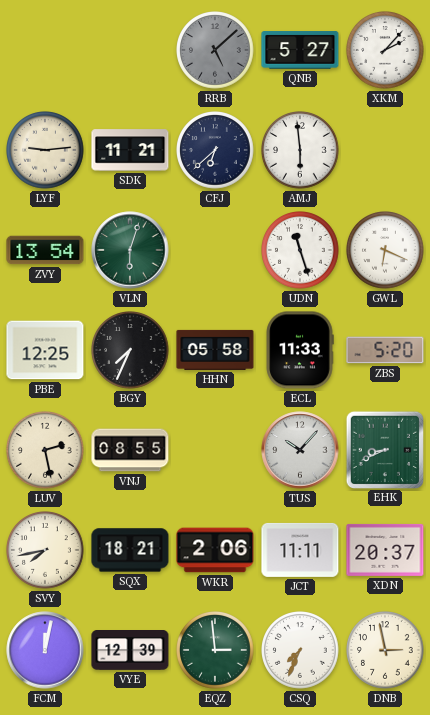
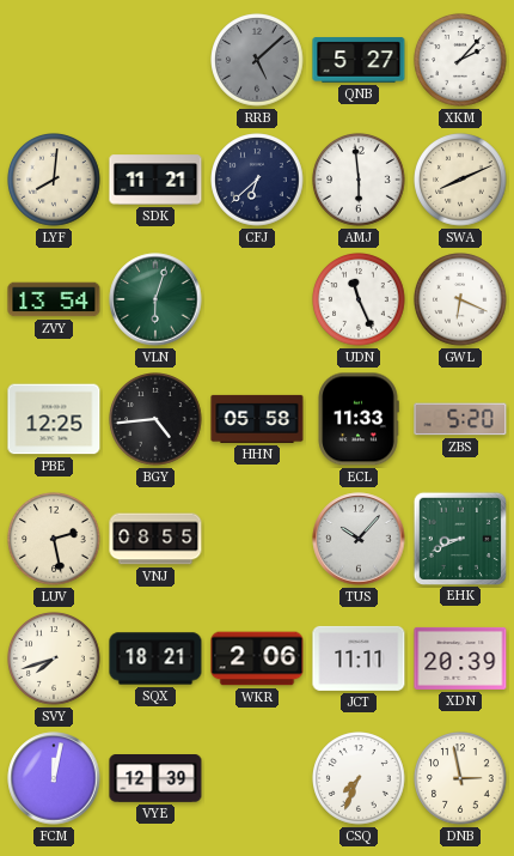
LYF: 9:14 -> 8:01 (54, 180)
SWA: none -> 8:11 (460, 180)
UDN: 11:27 -> 11:26 (359, 299)
BGY: 7:34 -> 4:44 (155, 419)
SVY: 7:43 -> 7:42 (54, 658)
XDN: 20:37 -> 20:39 (460, 658)
EQZ: 2:59 -> none (215, 650)
